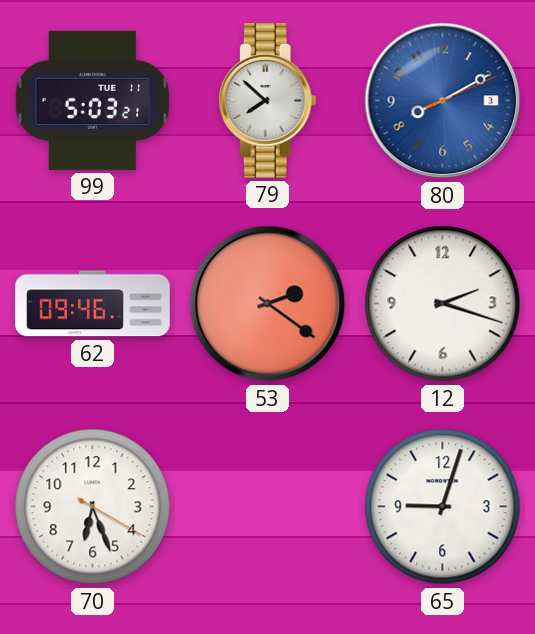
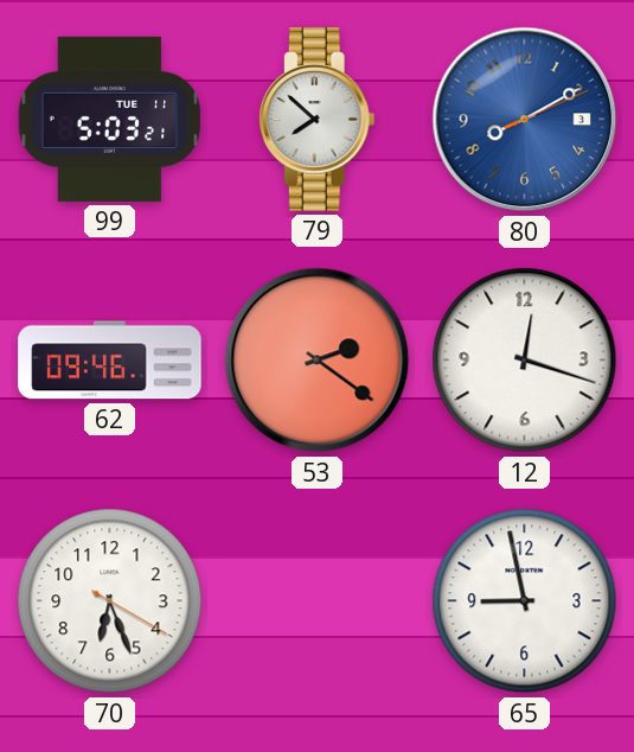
12: 2:18 -> 12:18 (525, 361)
65: 9:03 -> 8:58 (525, 601)
